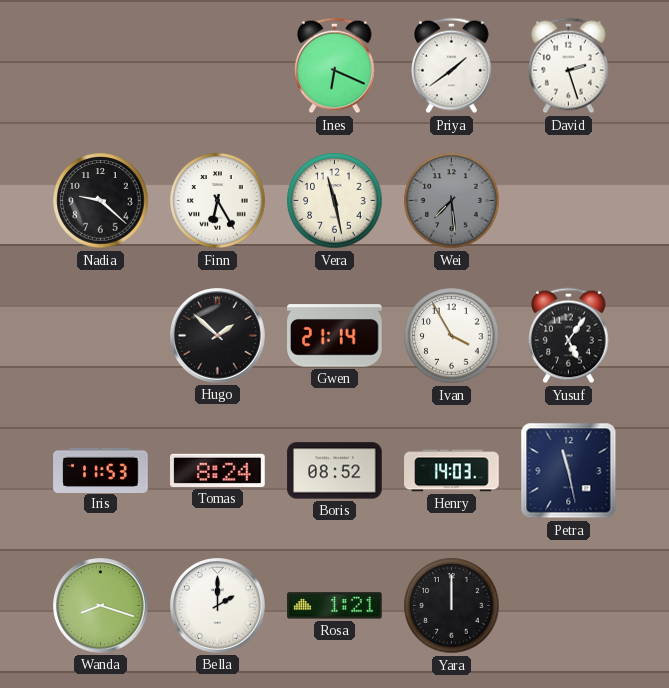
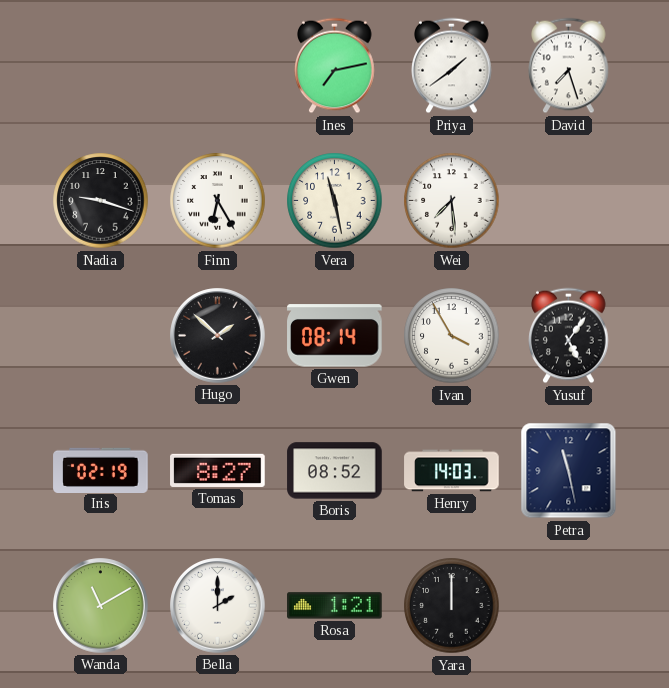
Ines: 6:19 -> 7:13 (335, 66)
David: 2:27 -> 7:27 (569, 66)
Nadia: 9:22 -> 9:18 (101, 201)
Wei dial: grey -> white (452, 201)
Gwen: 21:14 -> 08:14 (335, 336)
Iris: 11:53 -> 02:19 (101, 470)
Tomas: 8:24 -> 8:27 (218, 470)
Wanda: 8:18 -> 11:10 (101, 606)
